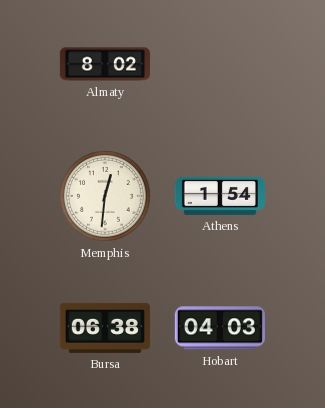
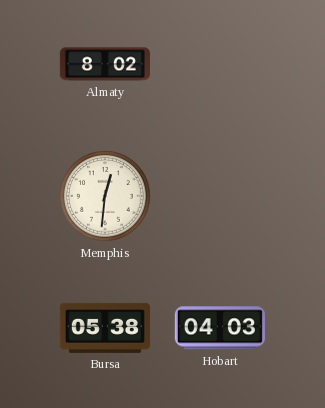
Athens: 1:54 -> none (219, 196)
Bursa: 06:38 -> 05:38 (105, 328)
